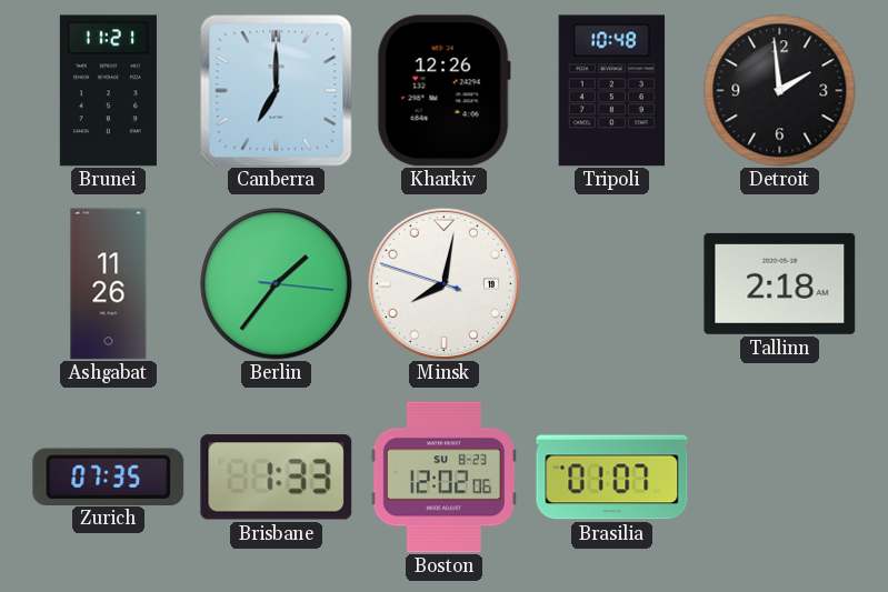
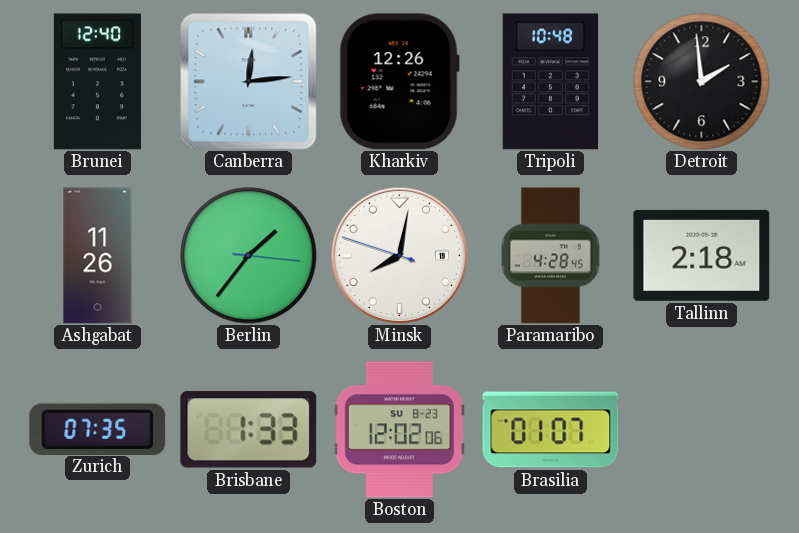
Brunei: 11:21 -> 12:40 (97, 82)
Canberra: 7:00 -> 12:14 (249, 82)
Paramaribo: none -> 4:28 (550, 256)
